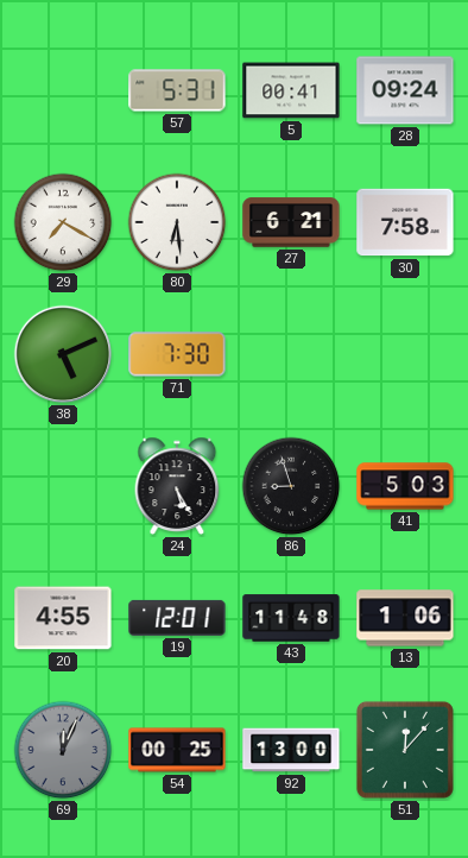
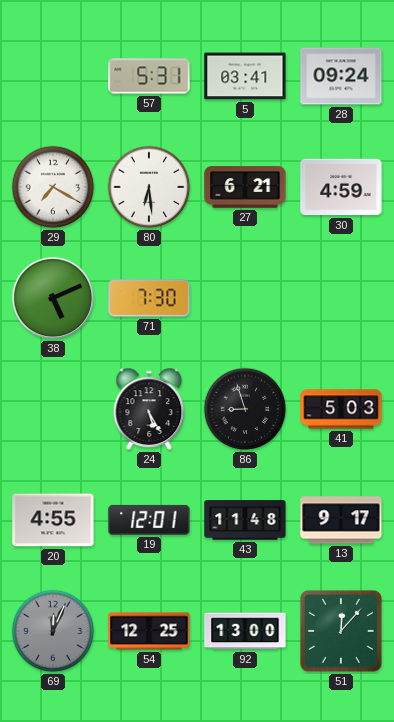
5: 00:41 -> 03:41 (245, 76)
30: 7:58 -> 4:59 (341, 187)
13: 1:06 -> 9:17 (341, 520)
54: 00:25 -> 12:25 (149, 631)
